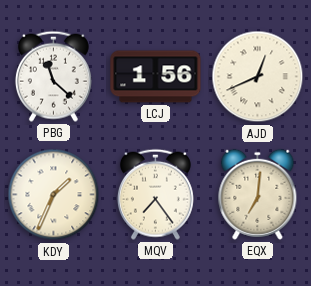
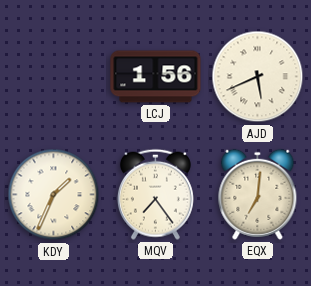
PBG: 11:22 -> none (53, 76)
AJD: 12:41 -> 5:41 (258, 77)
